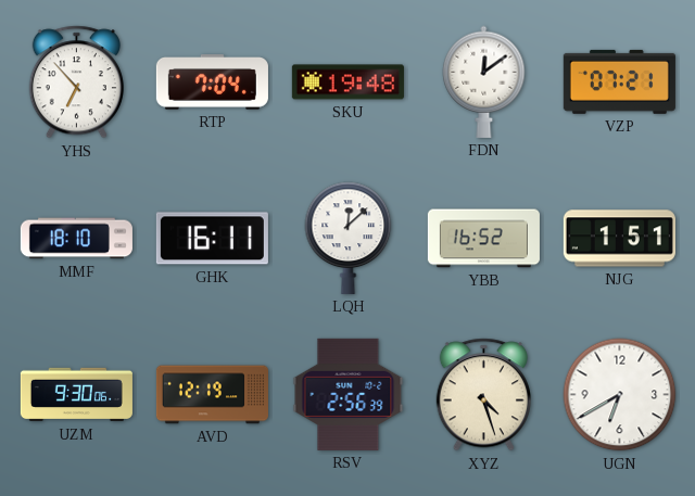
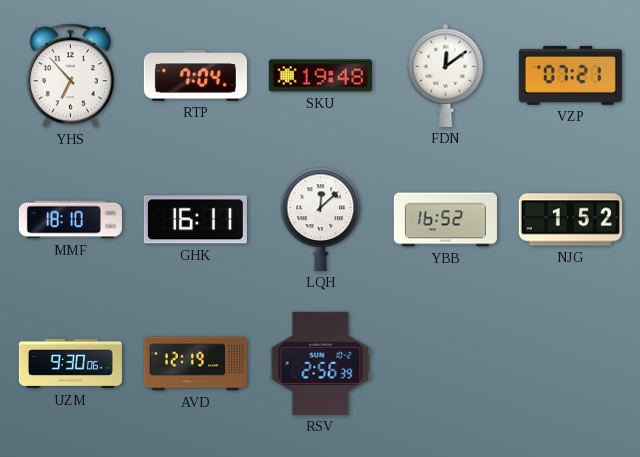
NJG: 1:51 -> 1:52 (570, 220)
XYZ: 4:27 -> none (483, 395)
UGN: 6:40 -> none (620, 395)
